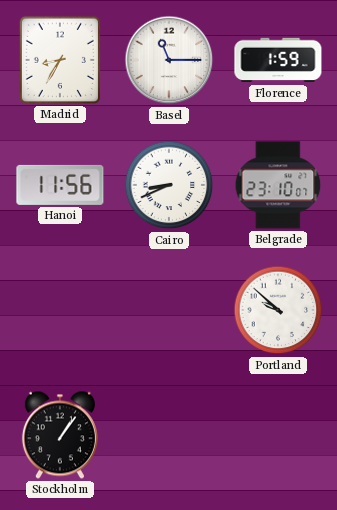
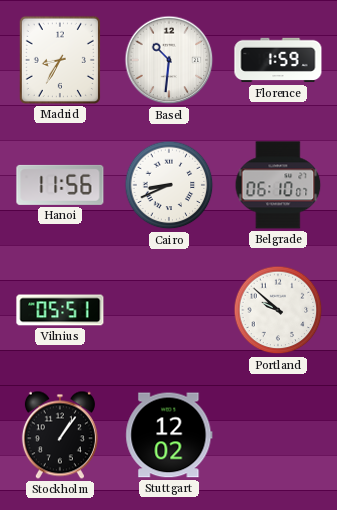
Basel: 11:15 -> 10:31 (169, 60)
Belgrade: 23:10 -> 06:10 (278, 185)
Vilnius: none -> 05:51 (60, 310)
Stuttgart: none -> 12:02 (169, 435)
